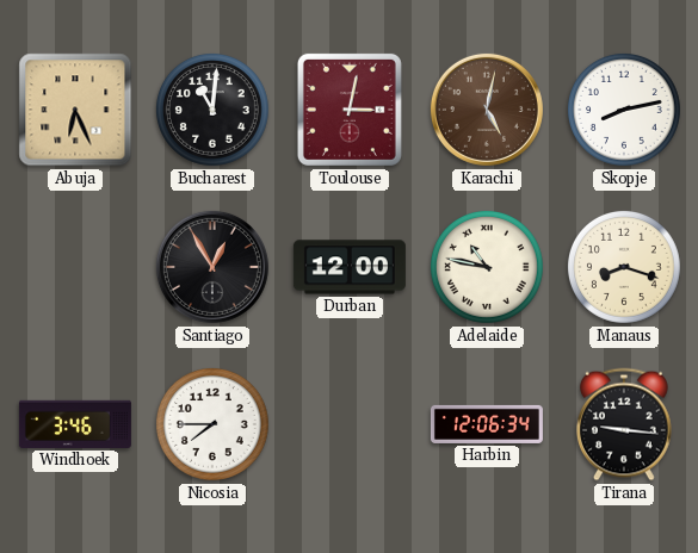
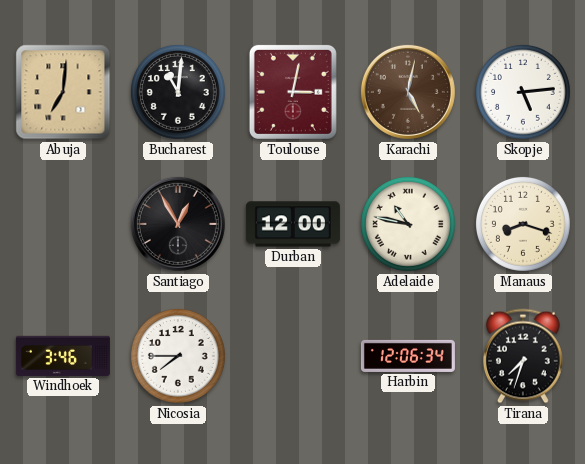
Abuja: 6:26 -> 7:01 (63, 92)
Skopje: 8:13 -> 5:14 (523, 92)
Tirana: 9:16 -> 7:33 (523, 356)
